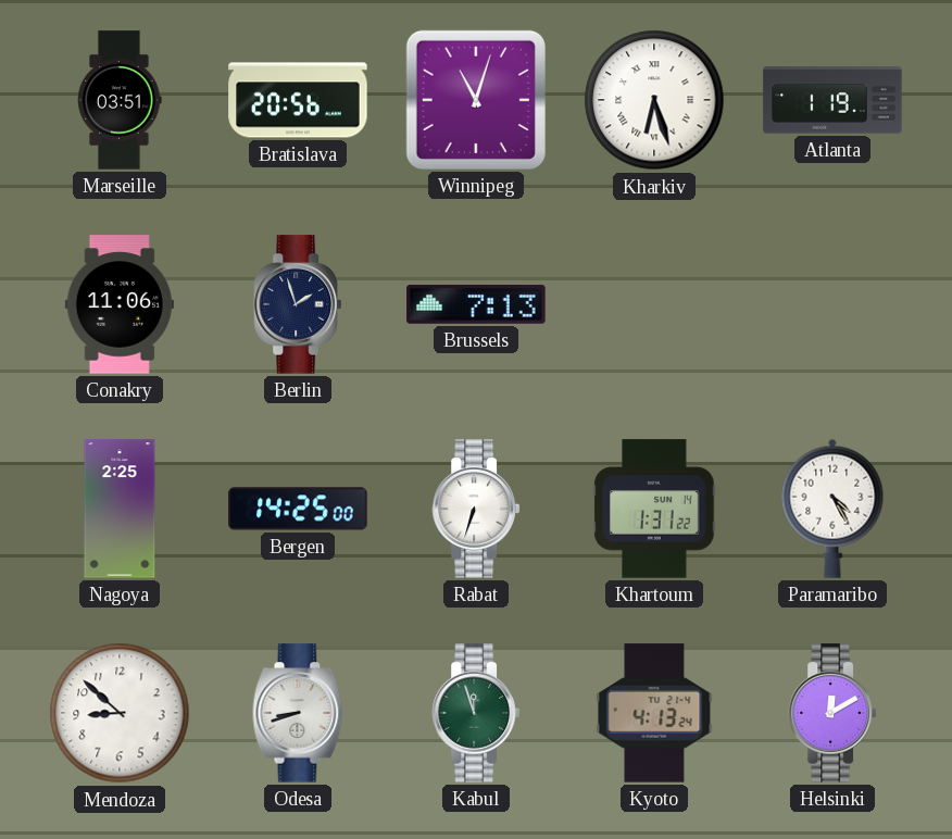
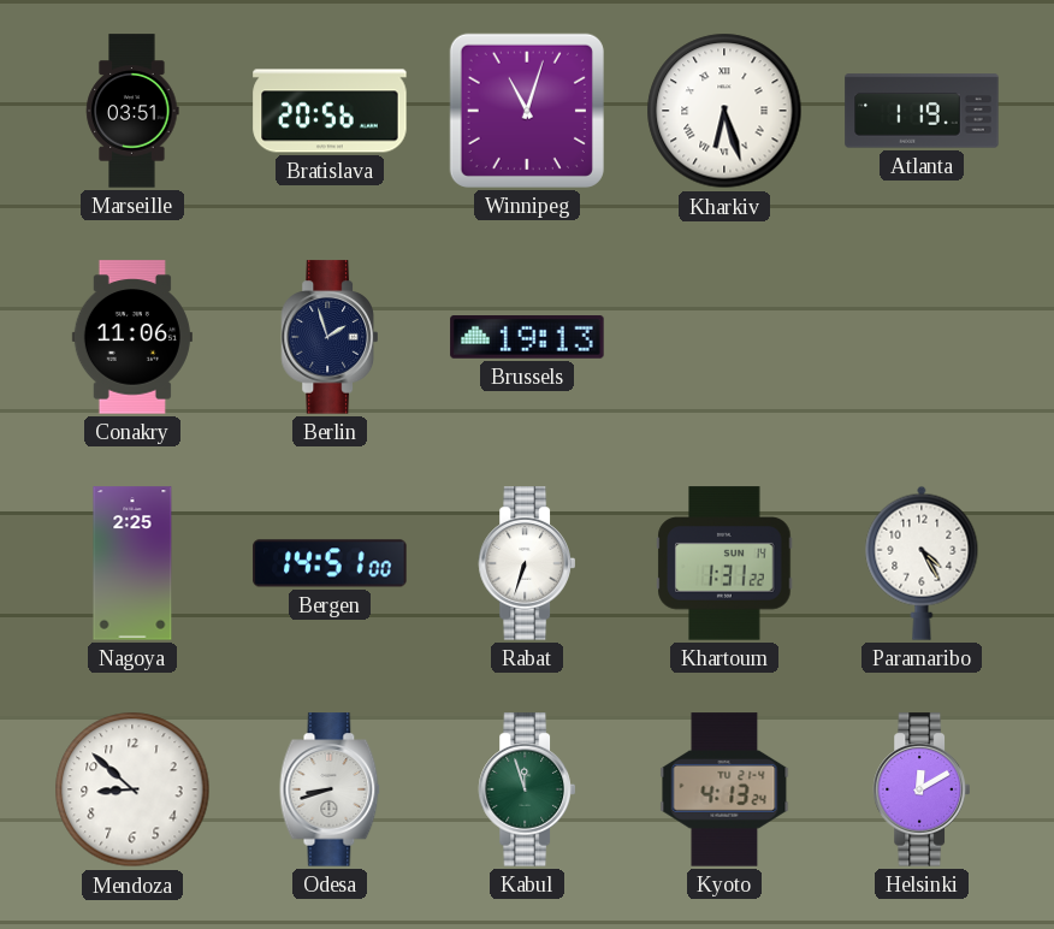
Brussels: 7:13 -> 19:13 (527, 338)
Bergen: 14:25 -> 14:51 (330, 563)
